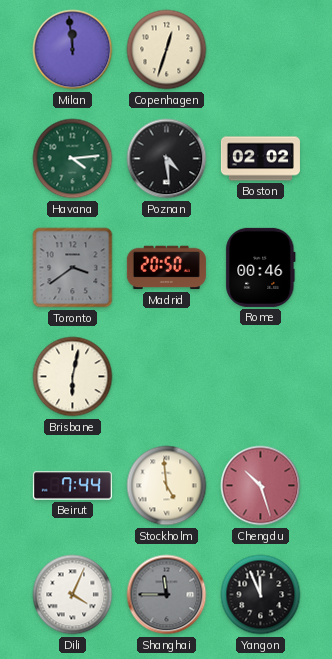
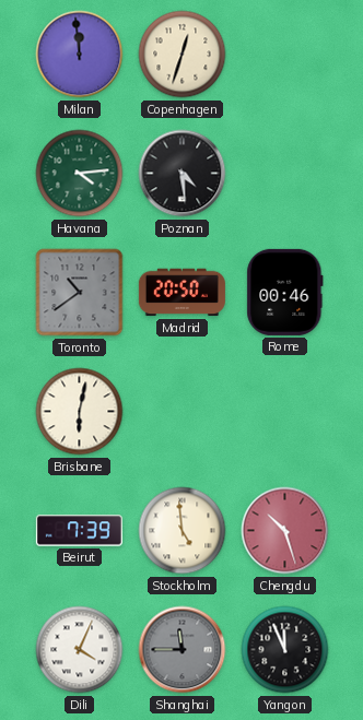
Boston: 02:02 -> none (260, 159)
Toronto: 3:39 -> 10:39 (80, 293)
Beirut: 7:44 -> 7:39 (79, 531)
